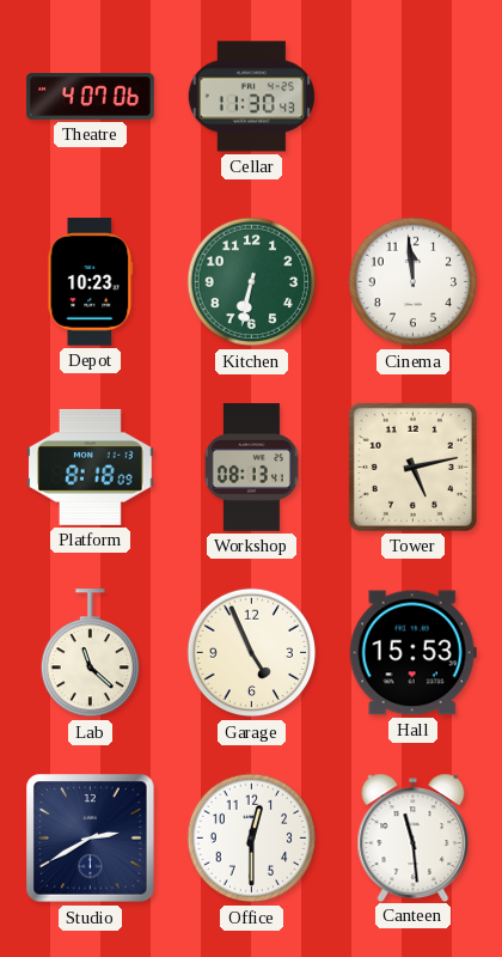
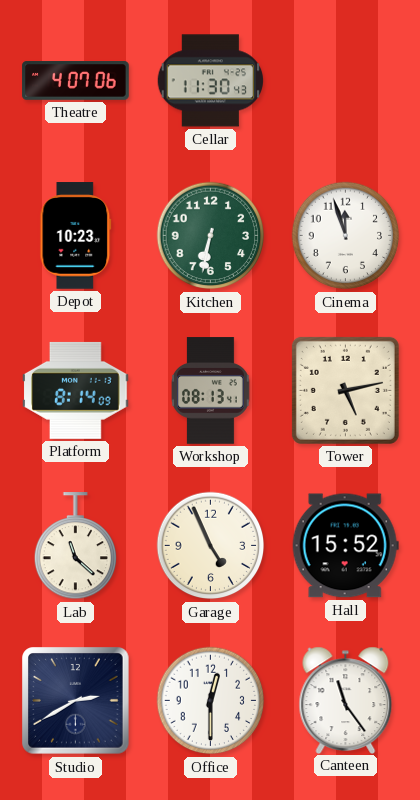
Cinema: 11:59 -> 11:57 (346, 236)
Platform: 8:18 -> 8:14 (76, 390)
Hall: 15:53 -> 15:52 (345, 546)
Canteen: 11:29 -> 11:24 (346, 700)
